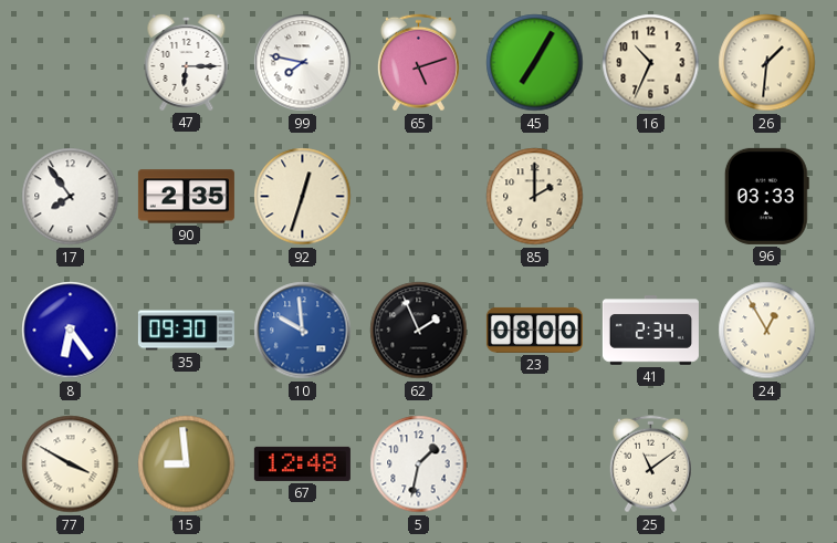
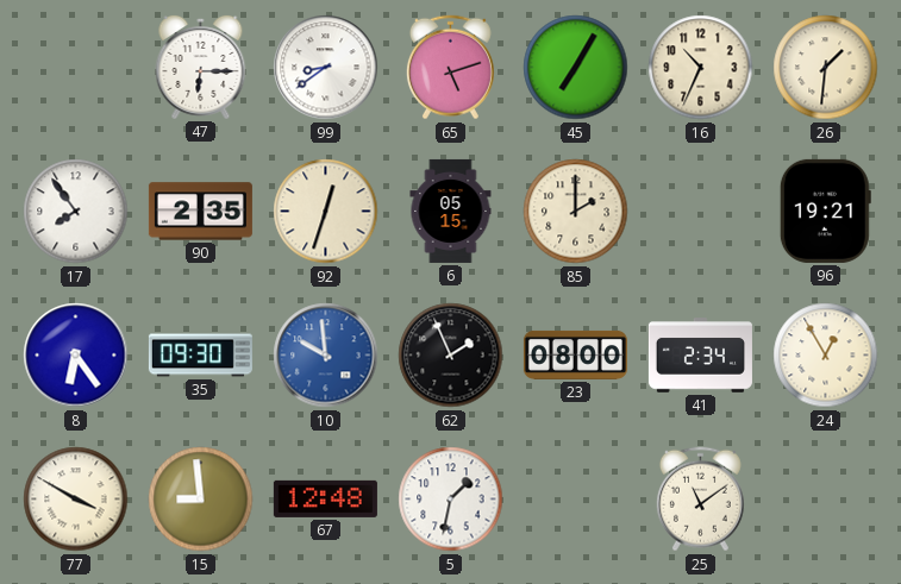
99: 7:47 -> 8:39 (326, 68)
6: none -> 05:15 (451, 211)
96: 03:33 -> 19:21 (825, 211)
